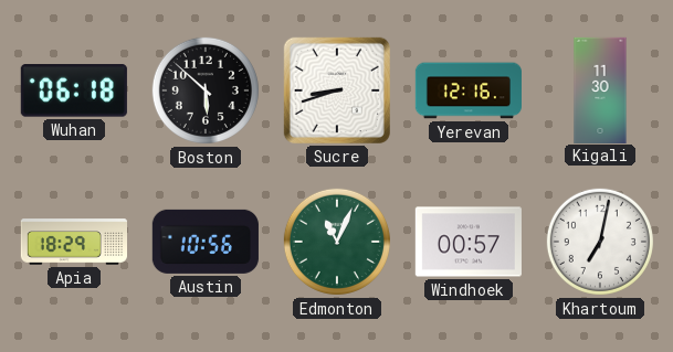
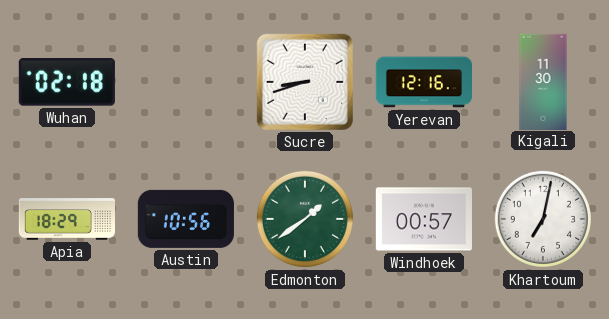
Wuhan: 06:18 -> 02:18 (67, 82)
Boston: 5:52 -> none (206, 90)
Edmonton: 11:04 -> 1:39 (305, 219)
